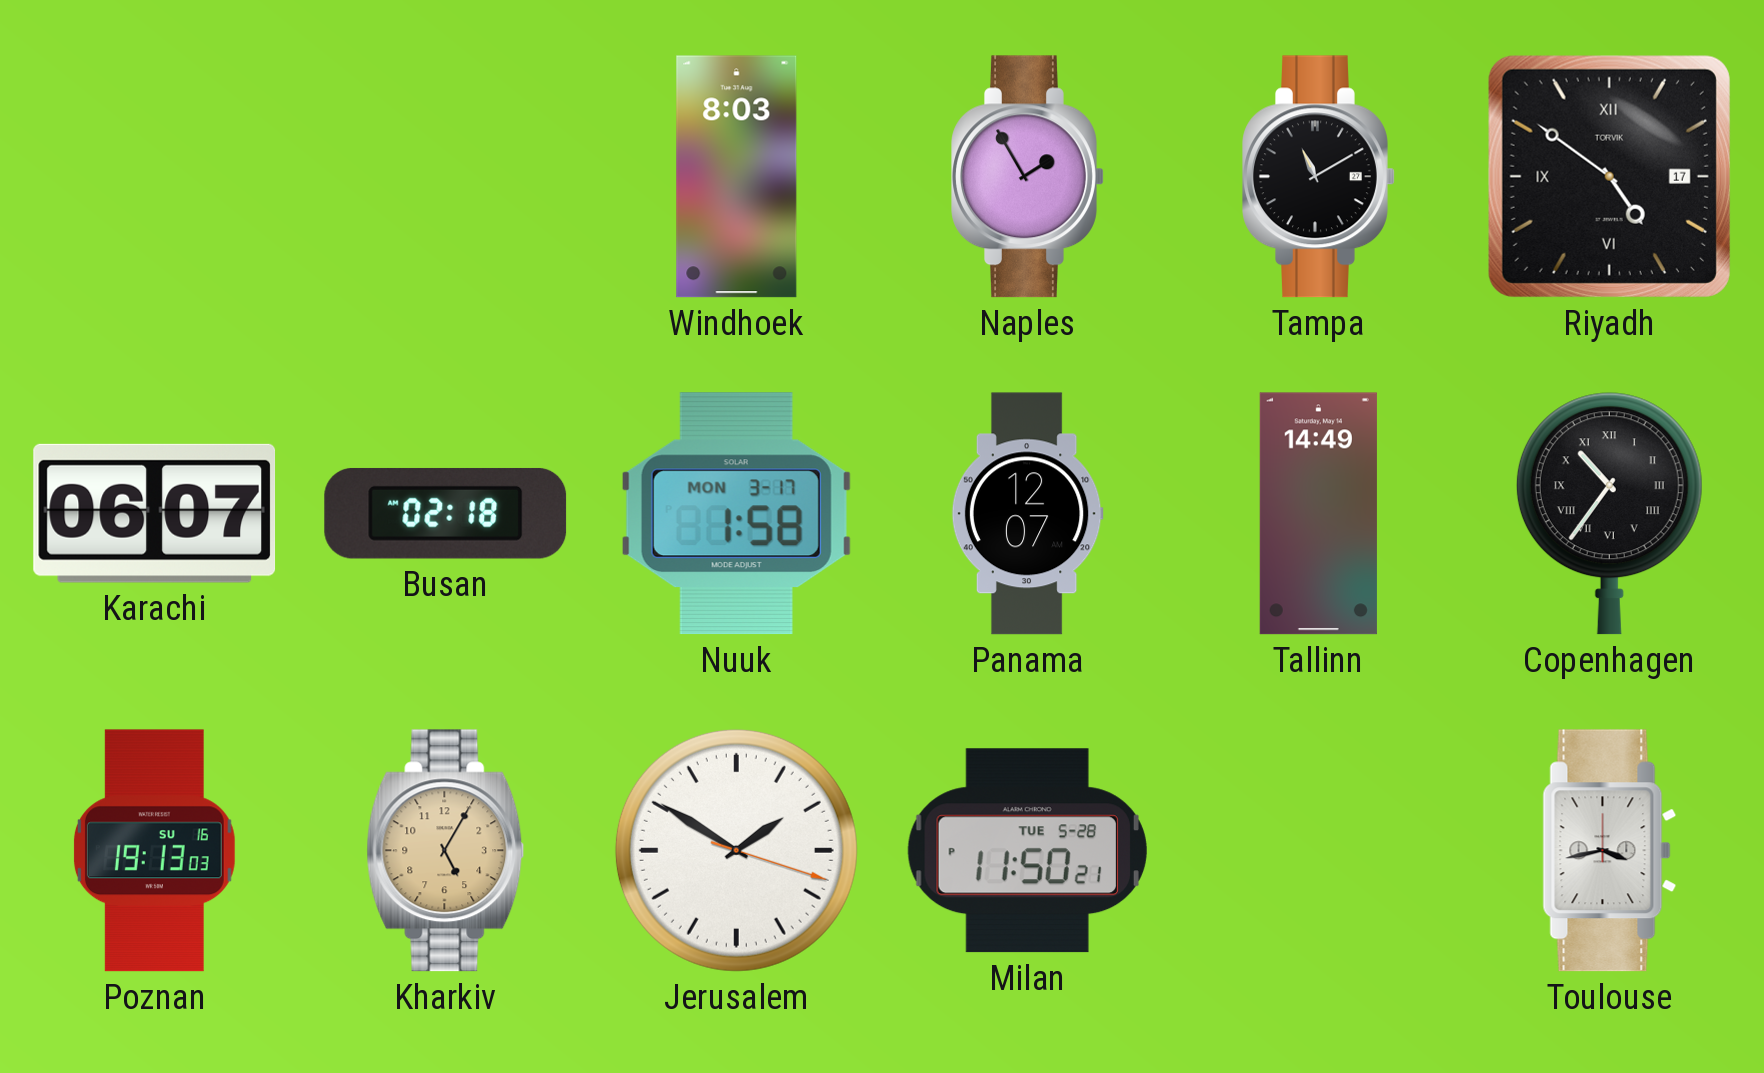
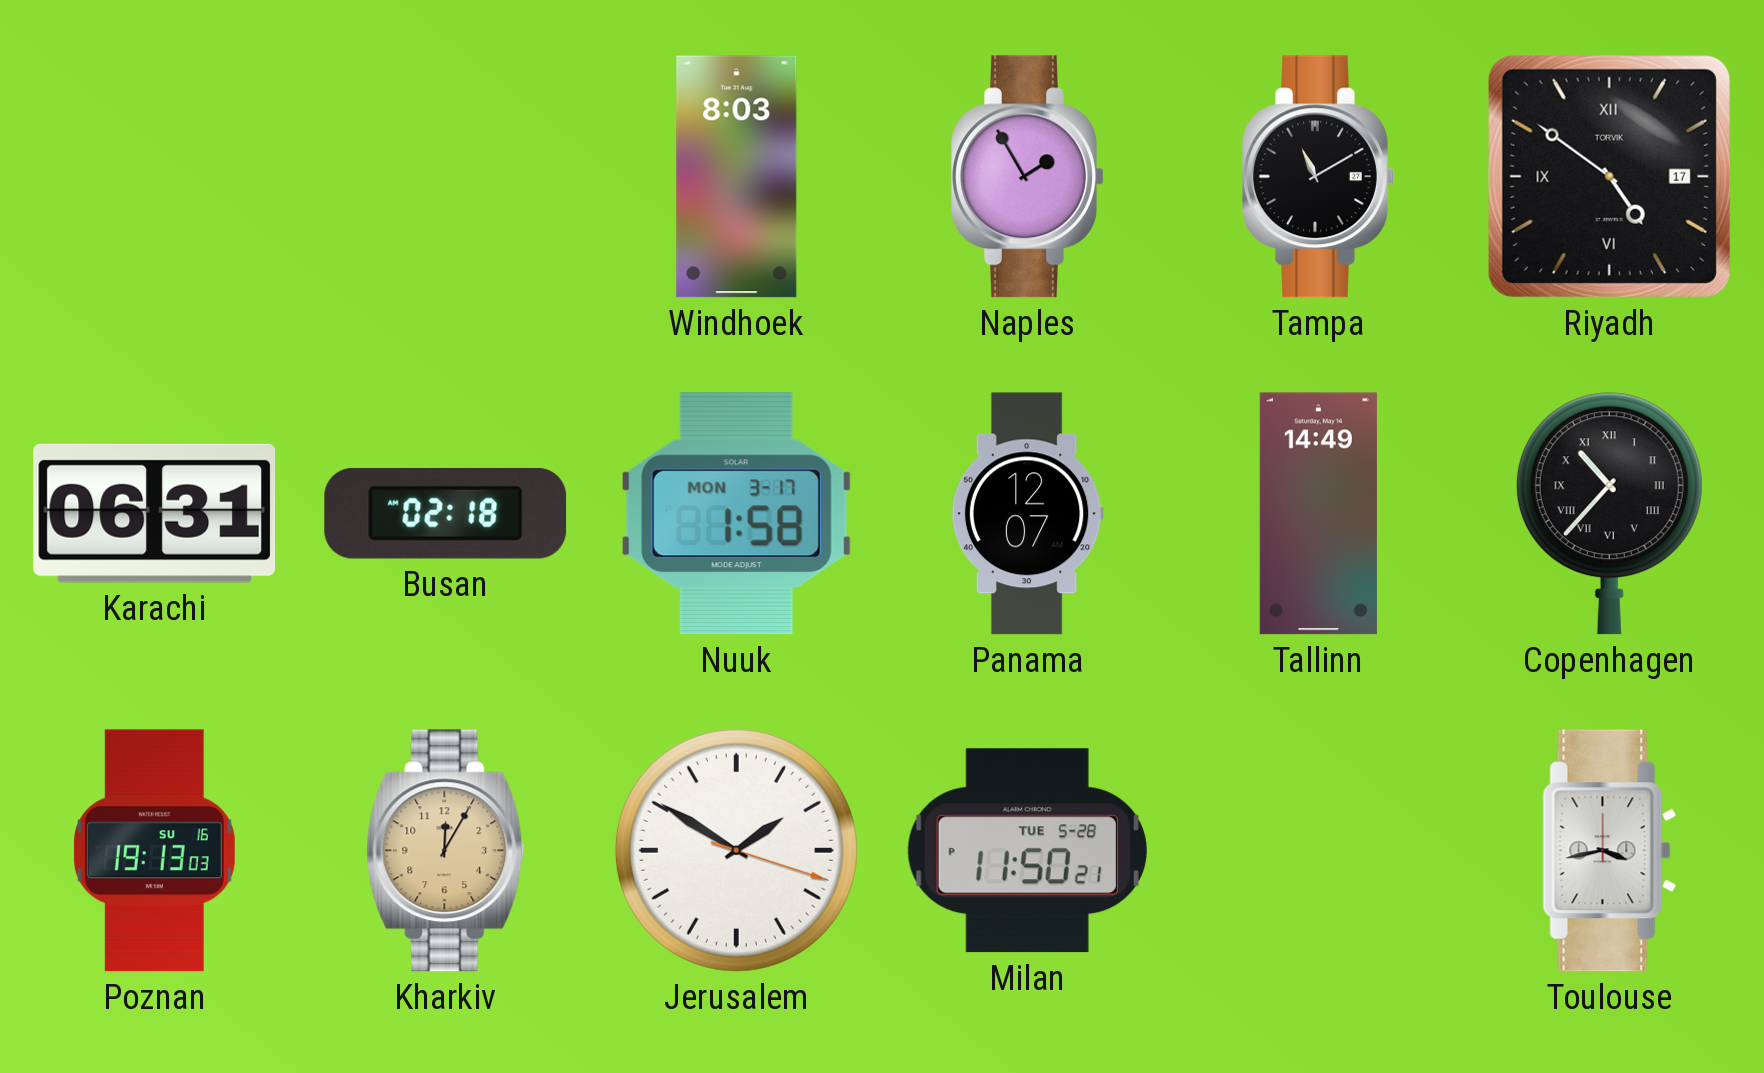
Karachi: 06:07 -> 06:31 (155, 513)
Copenhagen: 10:36 -> 10:37 (1609, 514)
Kharkiv: 5:05 -> 12:05 (446, 851)
